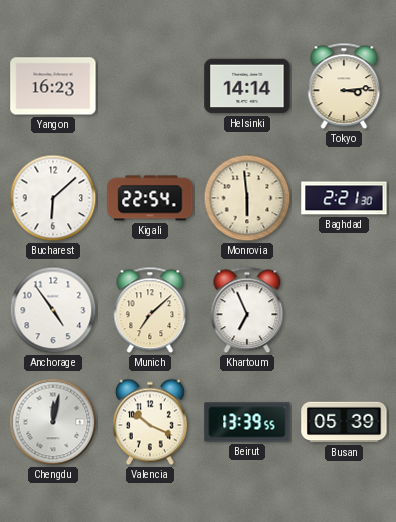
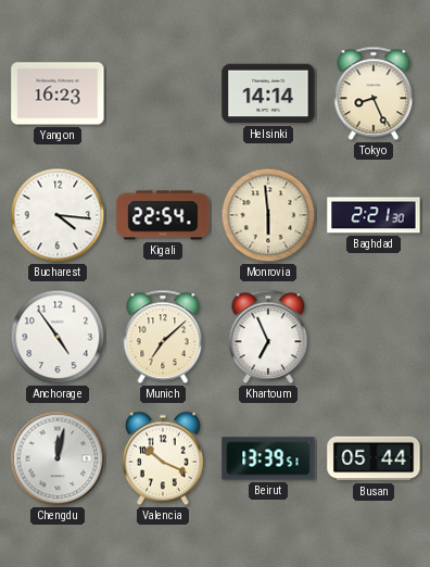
Tokyo: 3:14 -> 8:26 (374, 93)
Bucharest: 6:08 -> 4:16 (58, 215)
Beirut: 13:39:55 -> 13:39:51 (268, 458)
Busan: 05:39 -> 05:44 (374, 458)
